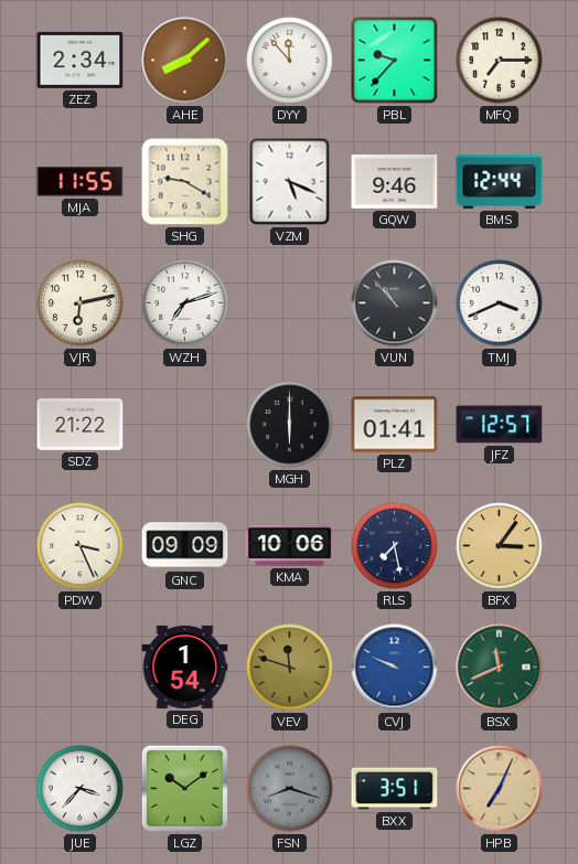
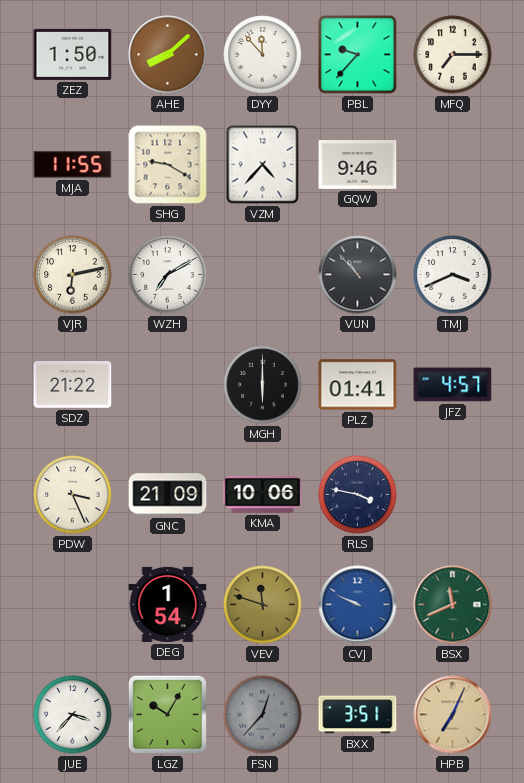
ZEZ: 2:34 -> 1:50 (73, 54)
VZM: 5:19 -> 4:37 (263, 165)
BMS: 12:44 -> none (500, 181)
WZH: 7:12 -> 7:10 (168, 275)
JFZ: 12:57 -> 4:57 (453, 385)
GNC: 09:09 -> 21:09 (168, 495)
RLS: 7:28 -> 3:47 (358, 495)
BFX: 3:06 -> none (500, 546)
LGZ: 10:09 -> 10:05 (167, 714)
FSN: 8:18 -> 12:37 (263, 715)
